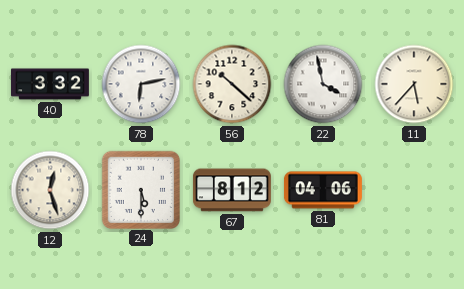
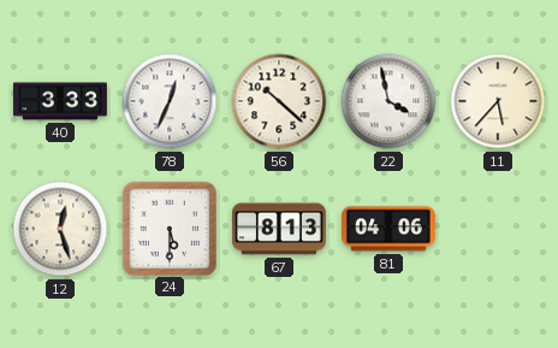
40: 3:32 -> 3:33 (60, 101)
78: 6:13 -> 12:34 (170, 101)
67: 8:12 -> 8:13 (279, 229)
